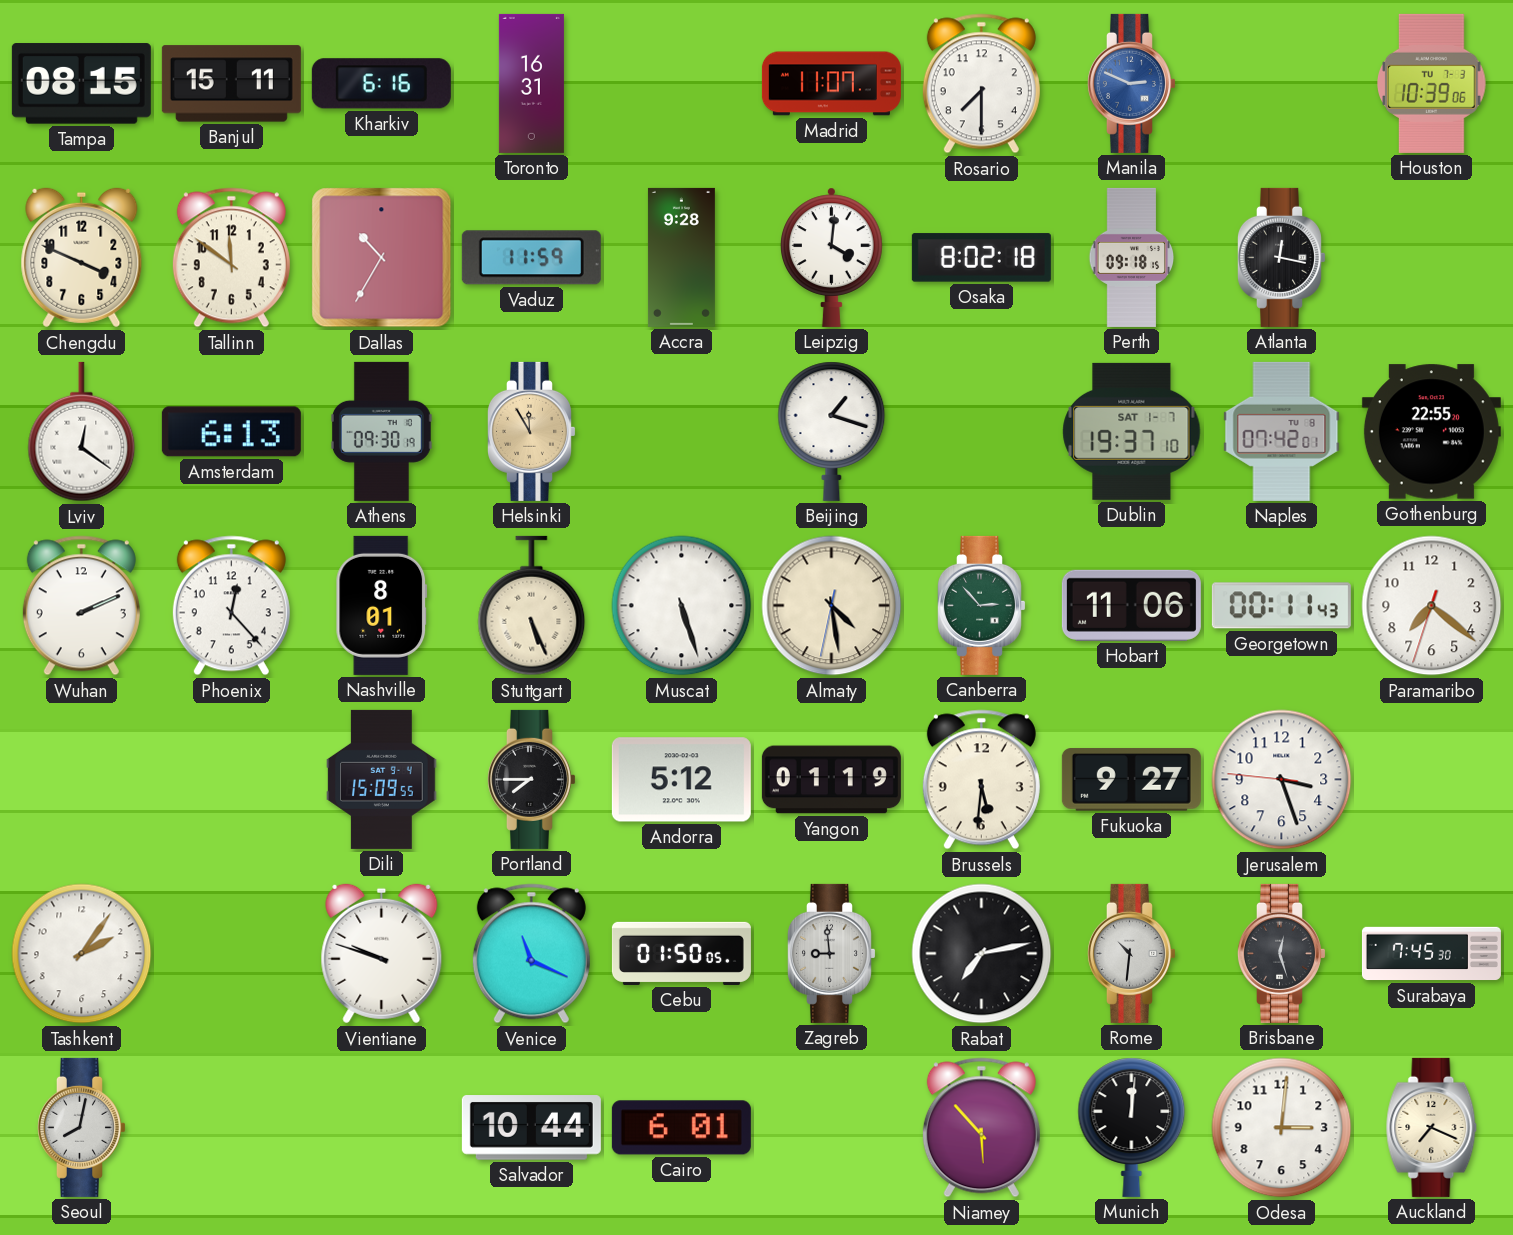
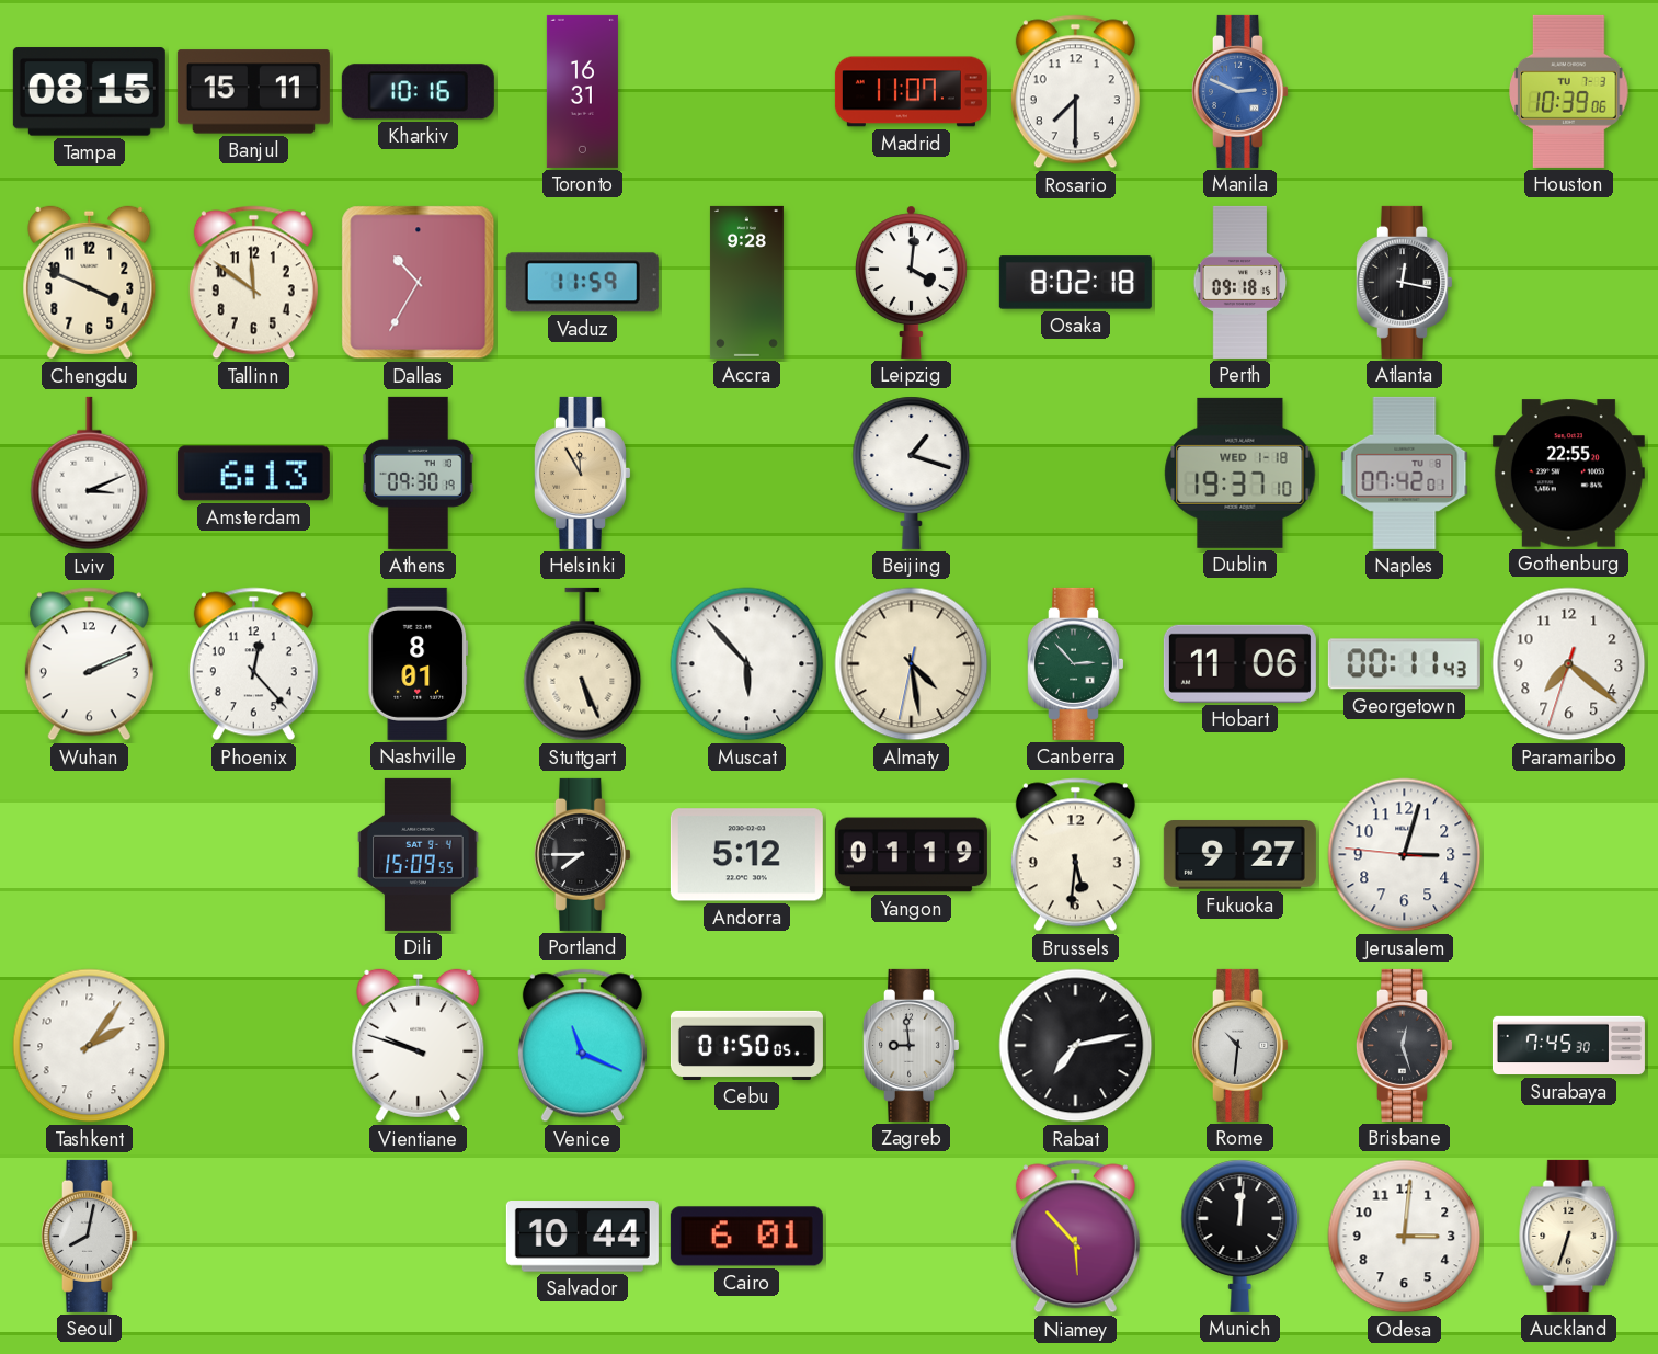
Kharkiv: 6:16 -> 10:16 (418, 92)
Lviv: 12:21 -> 3:11 (90, 474)
Dublin date: SAT 1-7 -> WED 1-18 (1240, 473)
Muscat: 5:27 -> 5:53 (747, 664)
Jerusalem: 3:26 -> 3:02 (1405, 855)
Auckland: 7:19 -> 6:33 (1569, 1236)
